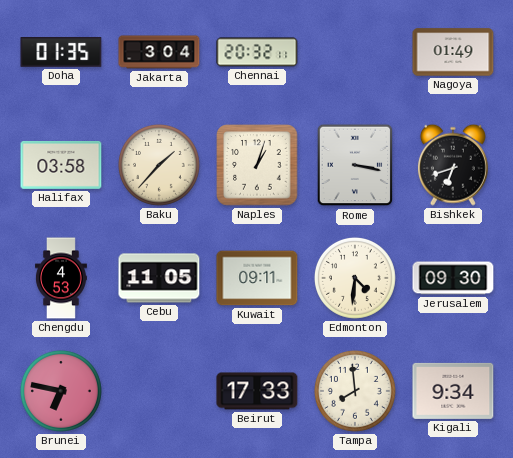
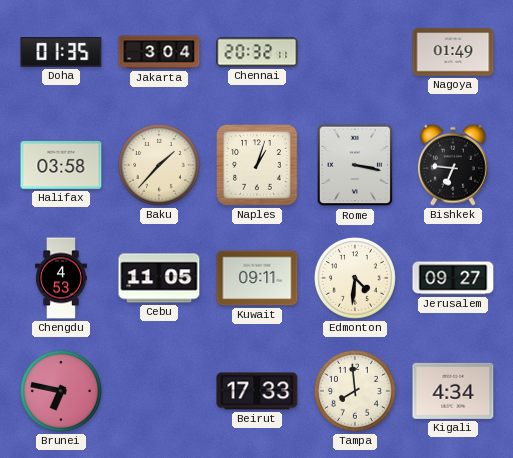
Bishkek: 6:42 -> 6:46 (453, 165)
Jerusalem: 09:30 -> 09:27 (453, 278)
Kigali: 9:34 -> 4:34 (453, 391)
